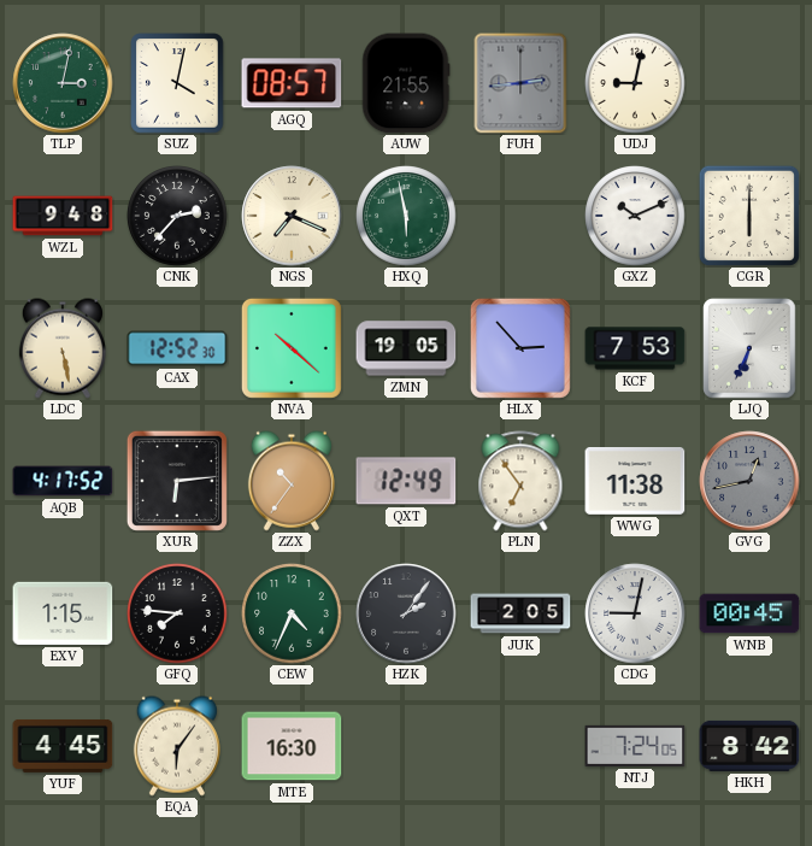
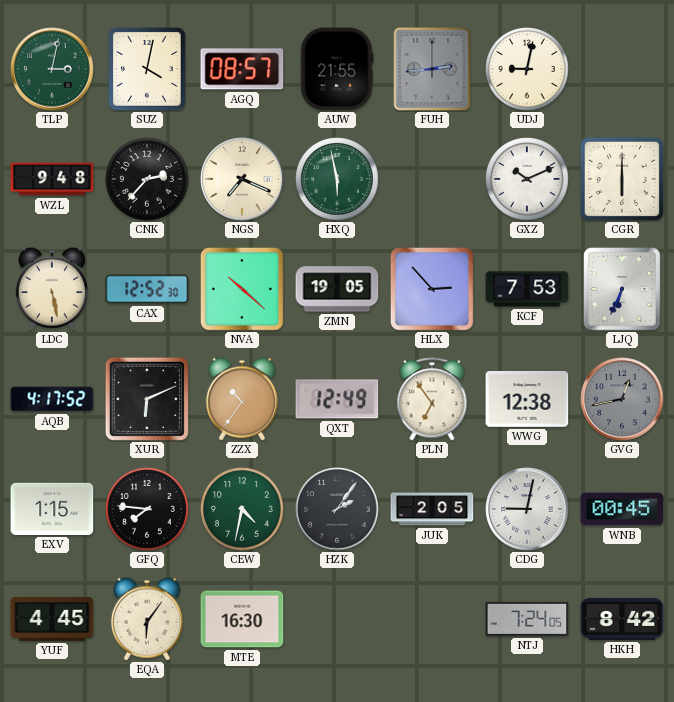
XUR: 6:14 -> 6:11 (147, 399)
WWG: 11:38 -> 12:38 (527, 400)
CEW: 4:34 -> 4:32 (242, 509)
